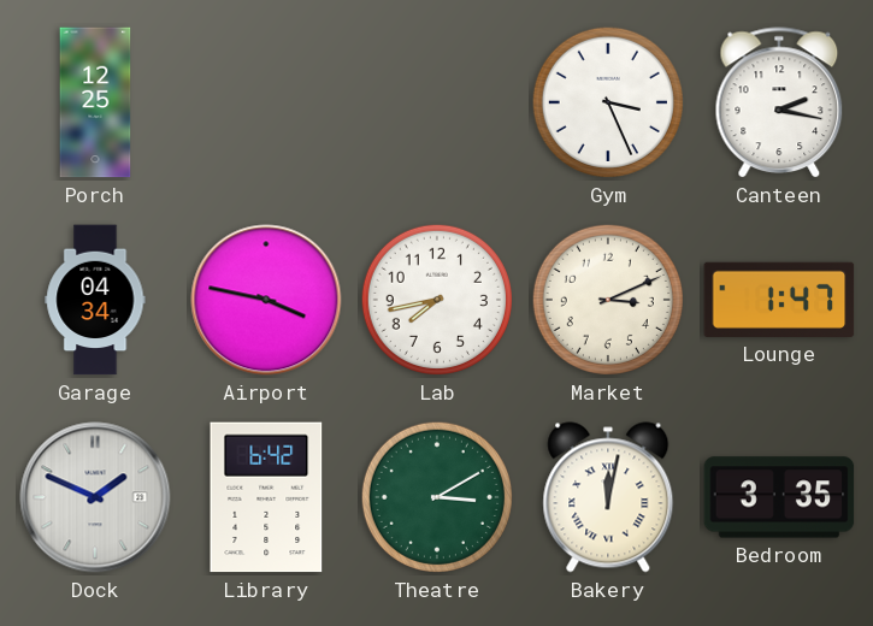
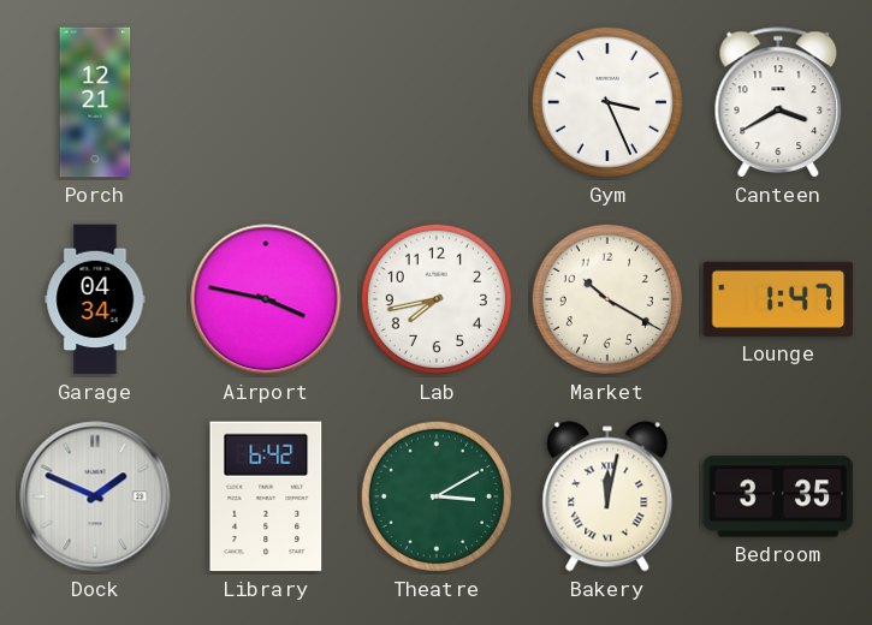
Porch: 12:25 -> 12:21 (95, 102)
Canteen: 2:17 -> 3:40 (778, 103)
Market: 3:11 -> 10:20 (607, 299)
